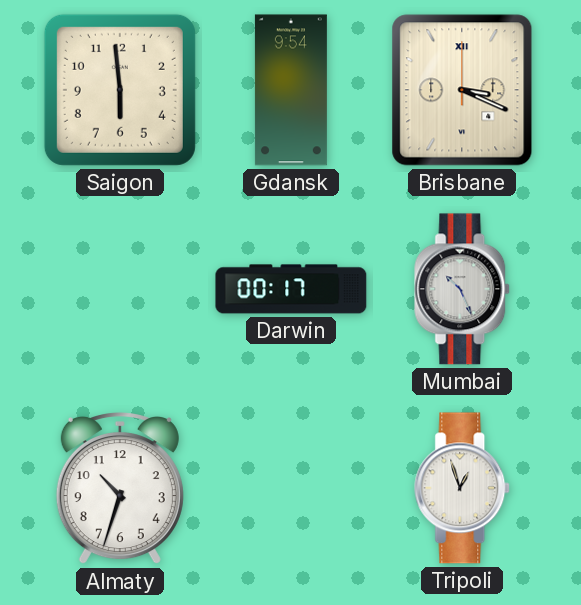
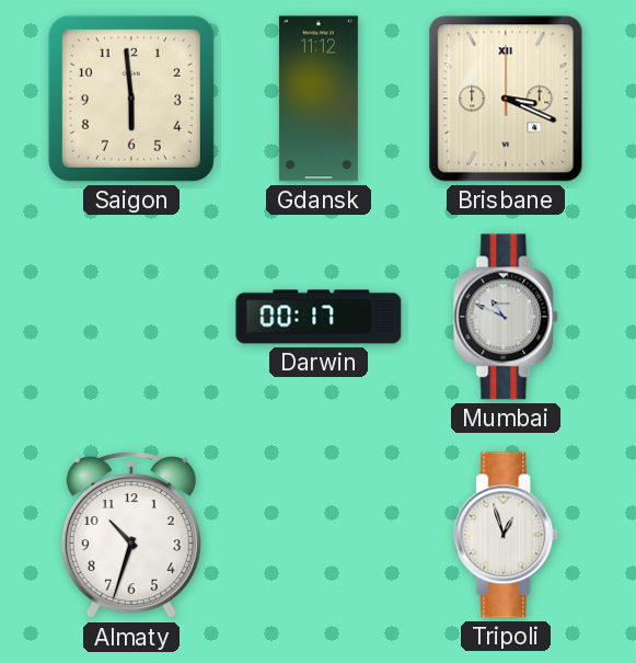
Gdansk: 9:54 -> 11:12 (319, 99)
Mumbai: 10:26 -> 10:49 (507, 317)
